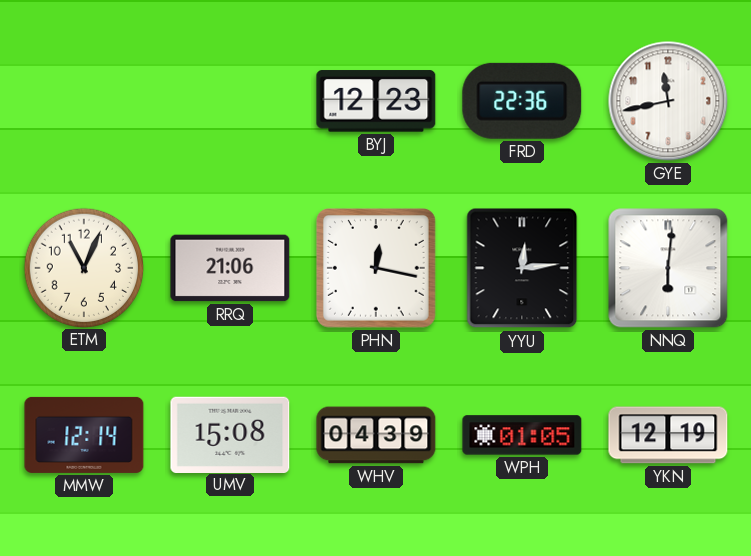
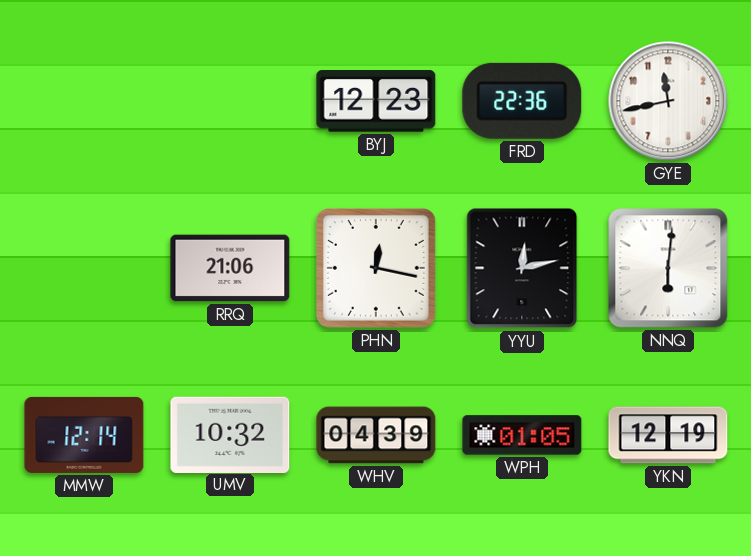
ETM: 11:04 -> none (83, 267)
YYU: 12:14 -> 12:13 (522, 268)
UMV: 15:08 -> 10:32 (230, 434)
